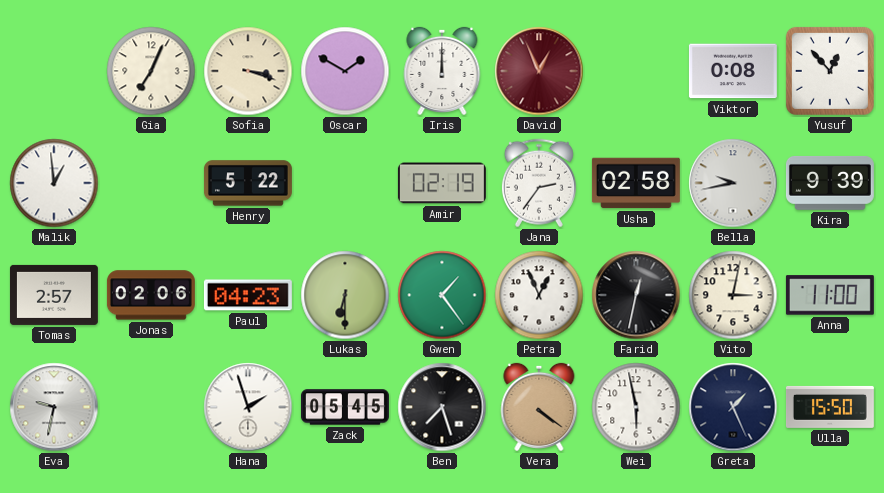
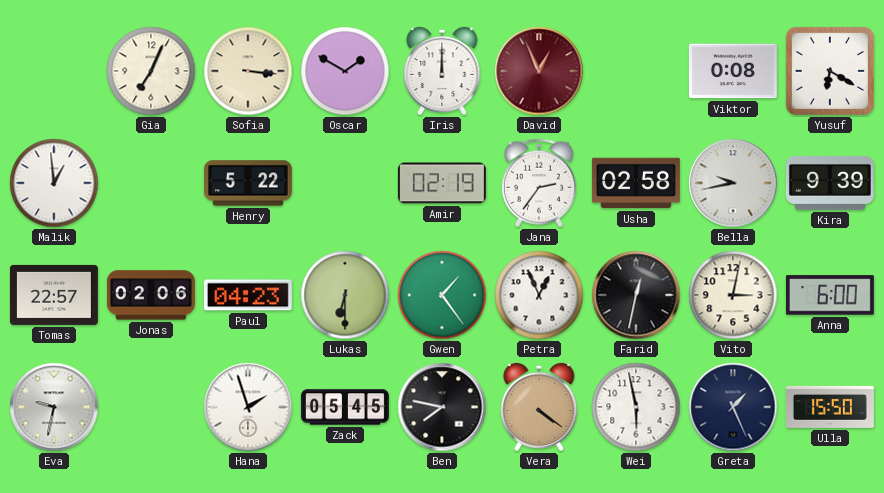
Sofia: 3:18 -> 3:16 (248, 71)
Yusuf: 12:53 -> 6:20 (830, 71)
Tomas: 2:57 -> 22:57 (54, 295)
Anna: 11:00 -> 6:00 (830, 295)
Ben: 7:27 -> 7:47 (442, 407)
